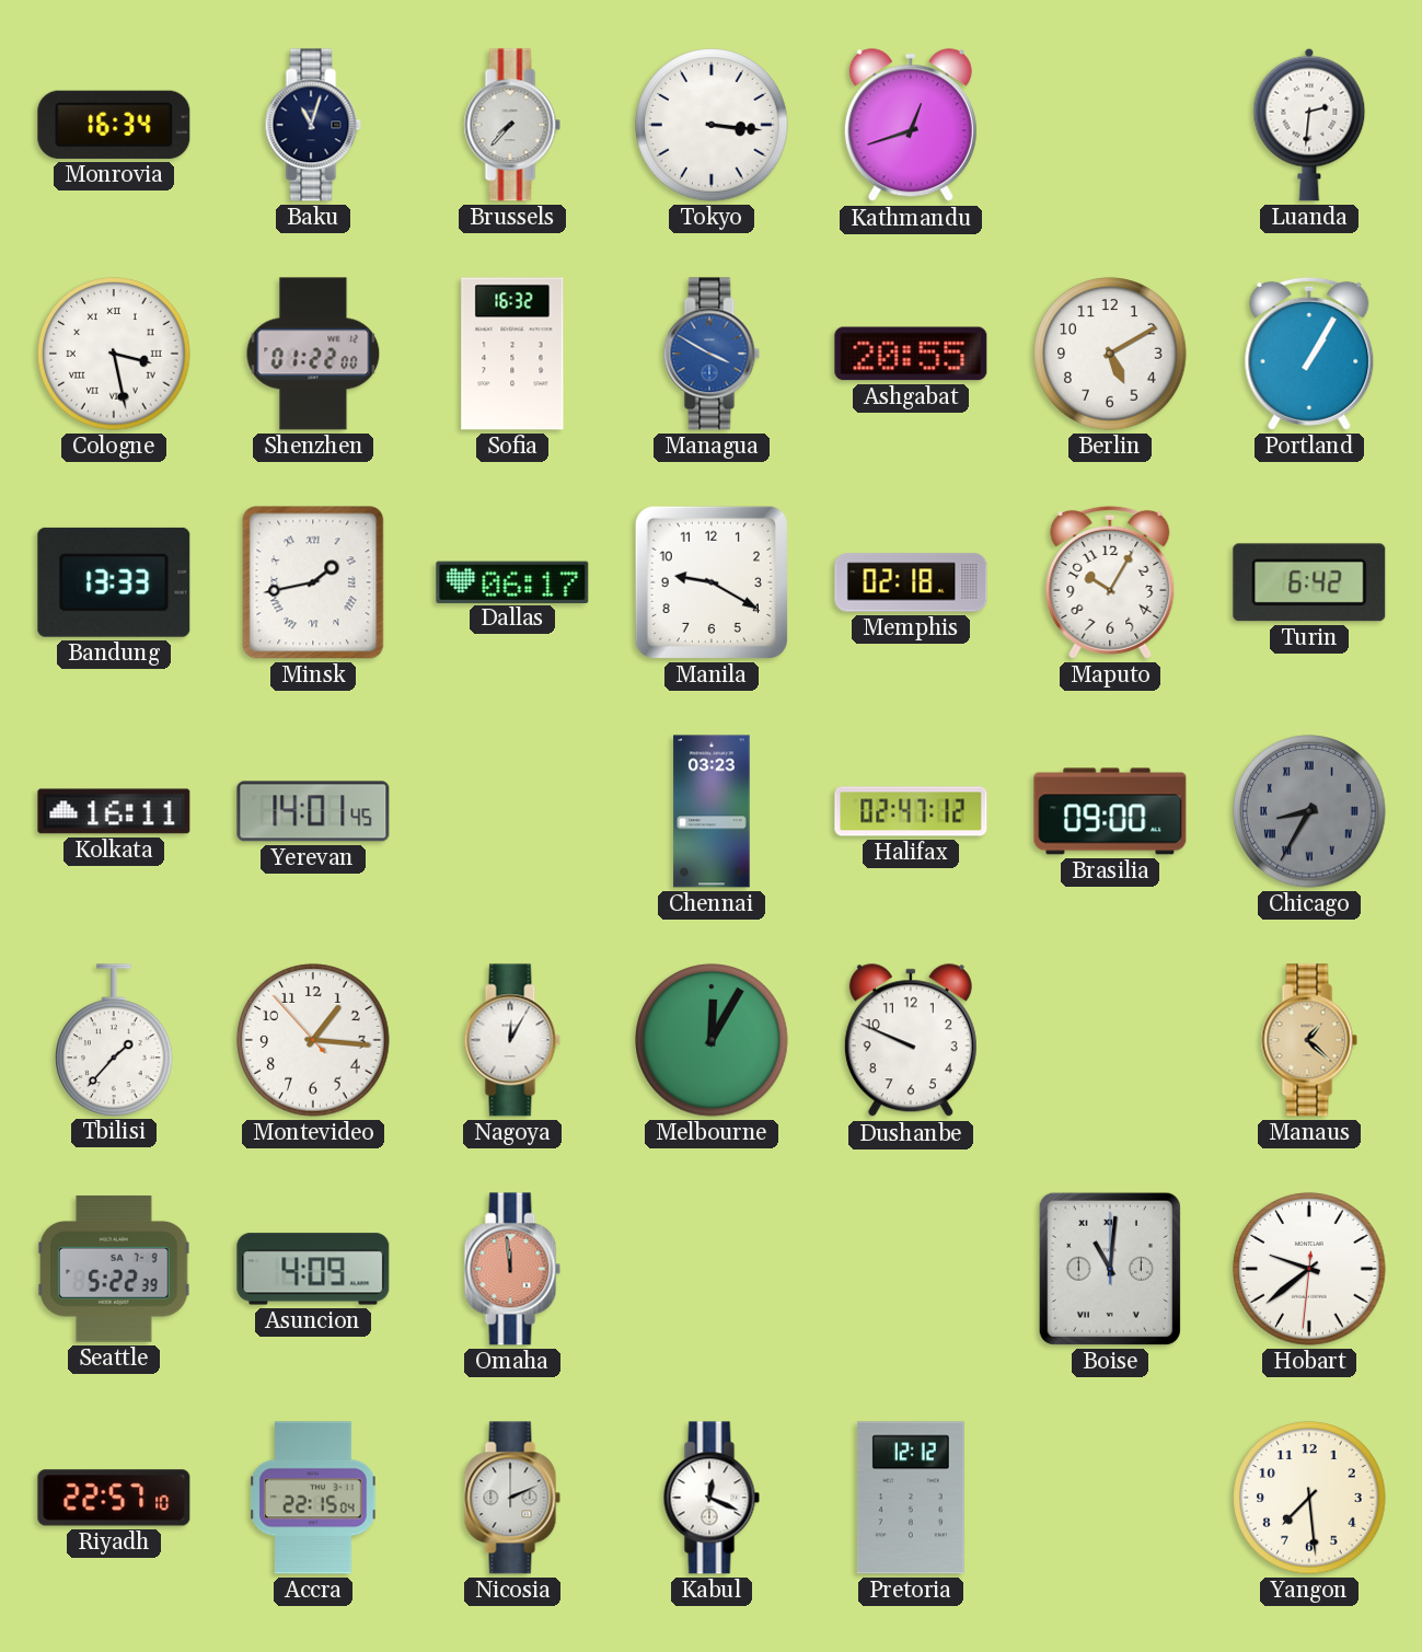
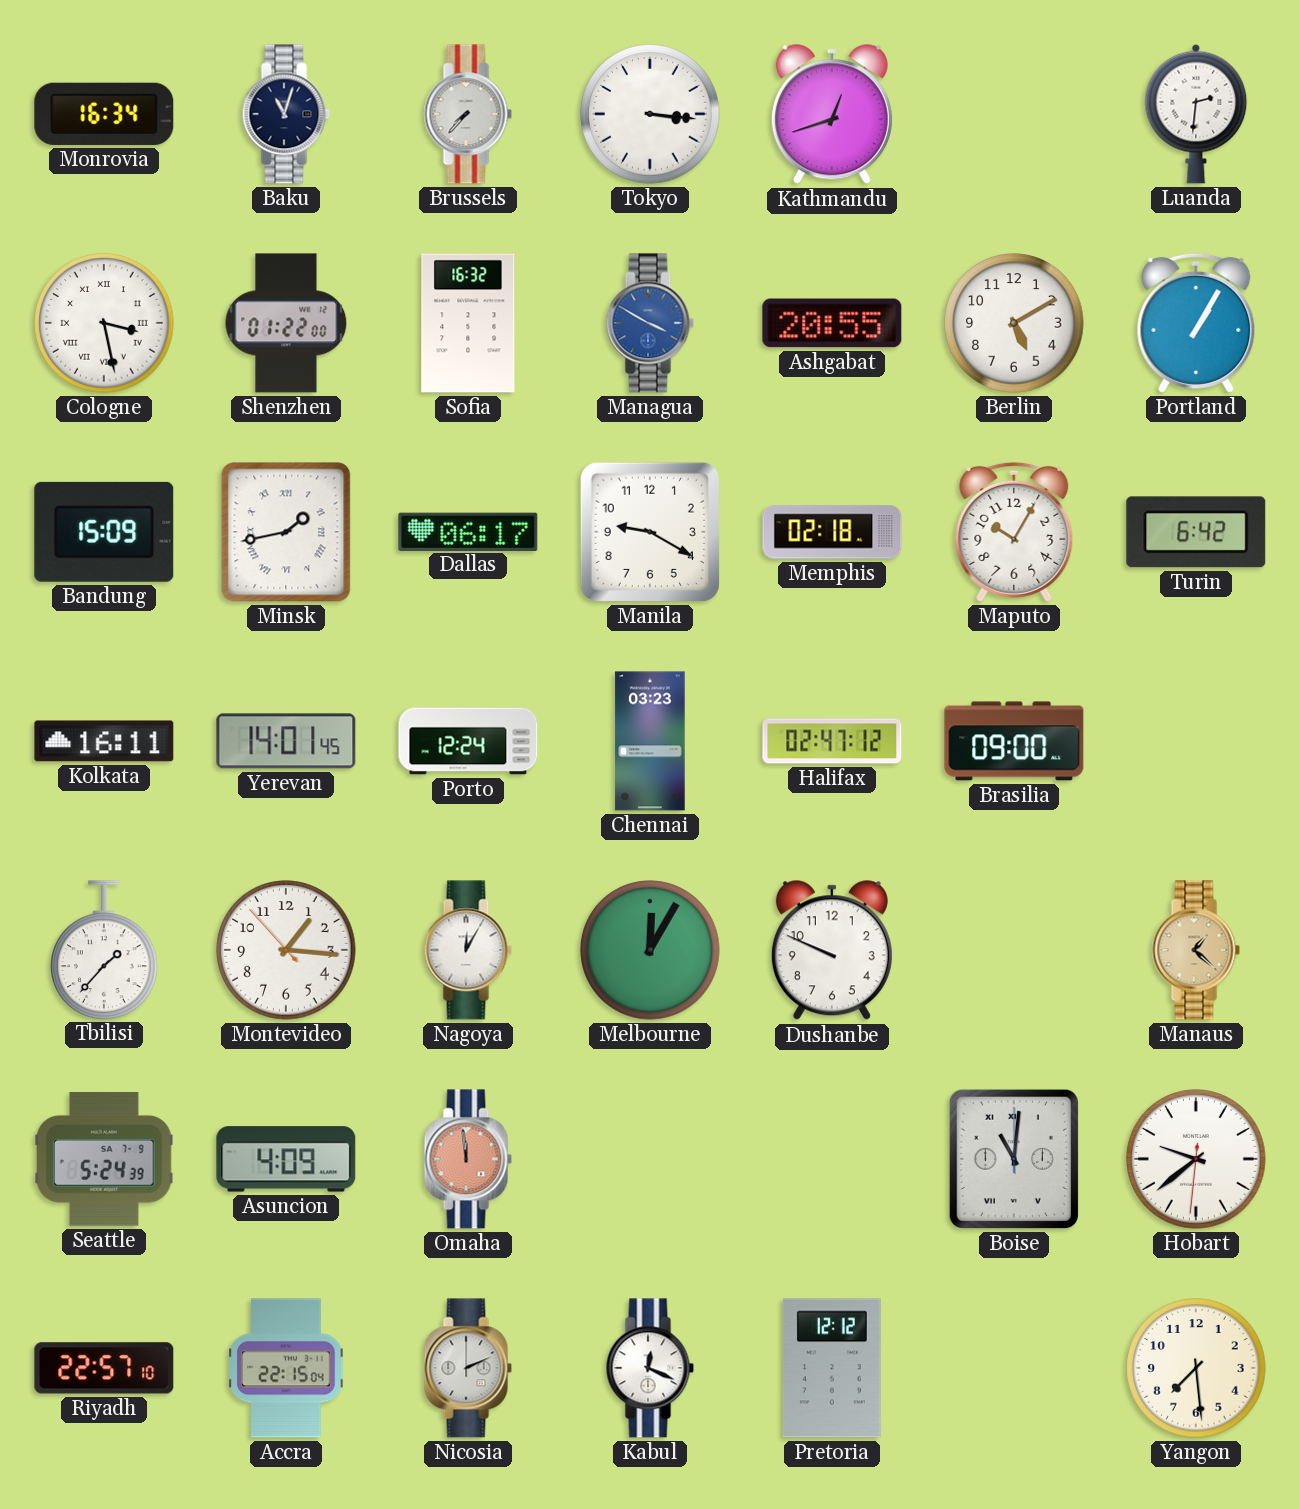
Bandung: 13:33 -> 15:09 (104, 532)
Porto: none -> 12:24 (468, 741)
Chicago: 8:35 -> none (1309, 811)
Seattle: 5:22 -> 5:24 (104, 1159)
